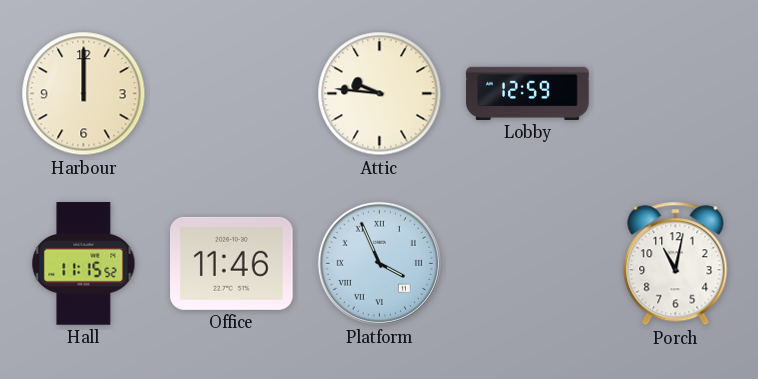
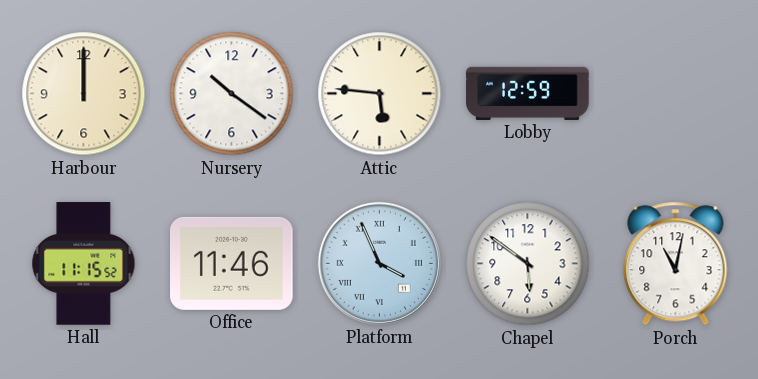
Nursery: none -> 10:21 (232, 94)
Attic: 9:46 -> 5:46 (380, 94)
Chapel: none -> 5:51 (528, 264)
